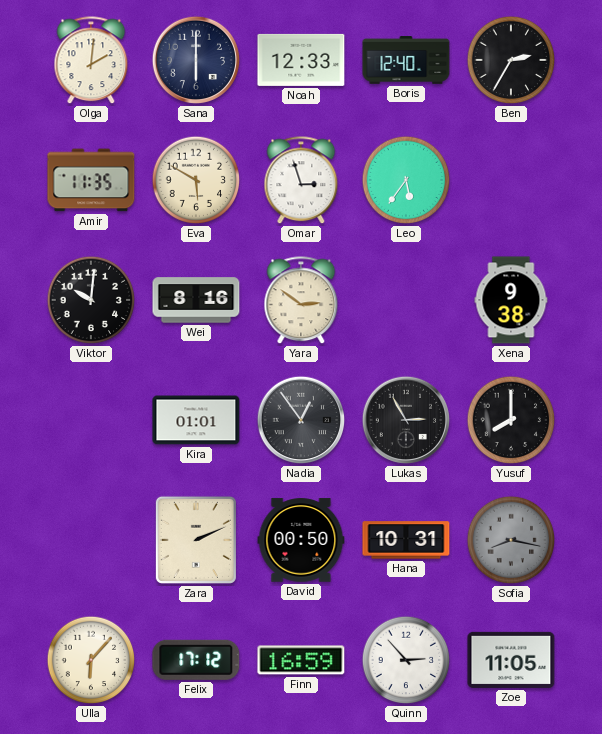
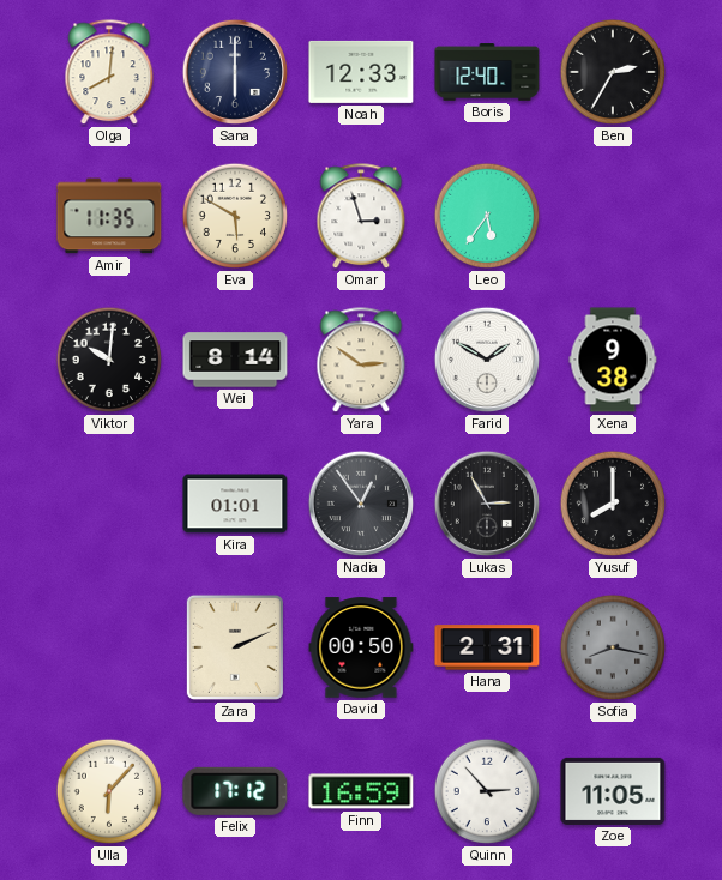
Olga: 2:01 -> 8:01 (109, 73)
Wei: 8:16 -> 8:14 (235, 360)
Farid: none -> 1:50 (487, 360)
Hana: 10:31 -> 2:31 (487, 647)
